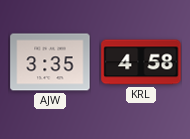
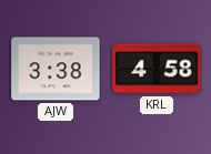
AJW: 3:35 -> 3:38 (56, 69)
